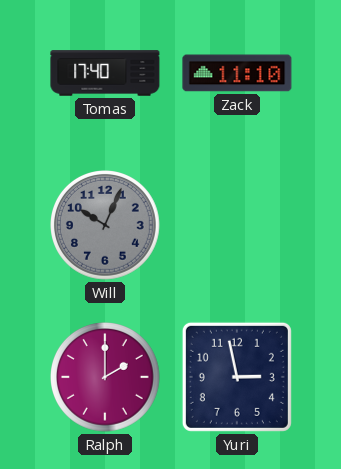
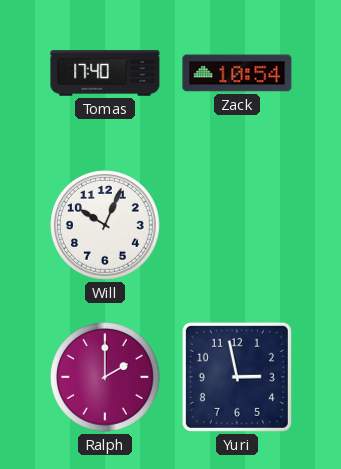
Zack: 11:10 -> 10:54 (237, 73)
Will dial: grey -> white (106, 226)
